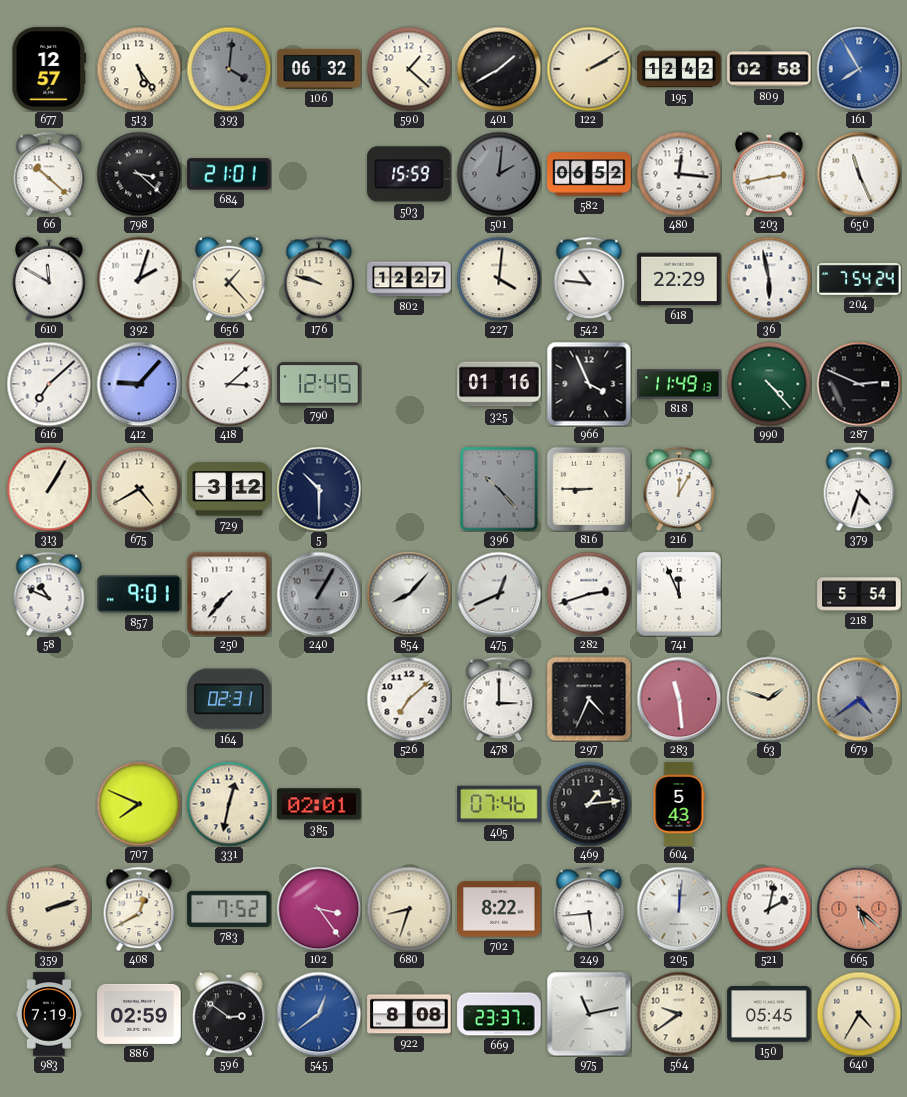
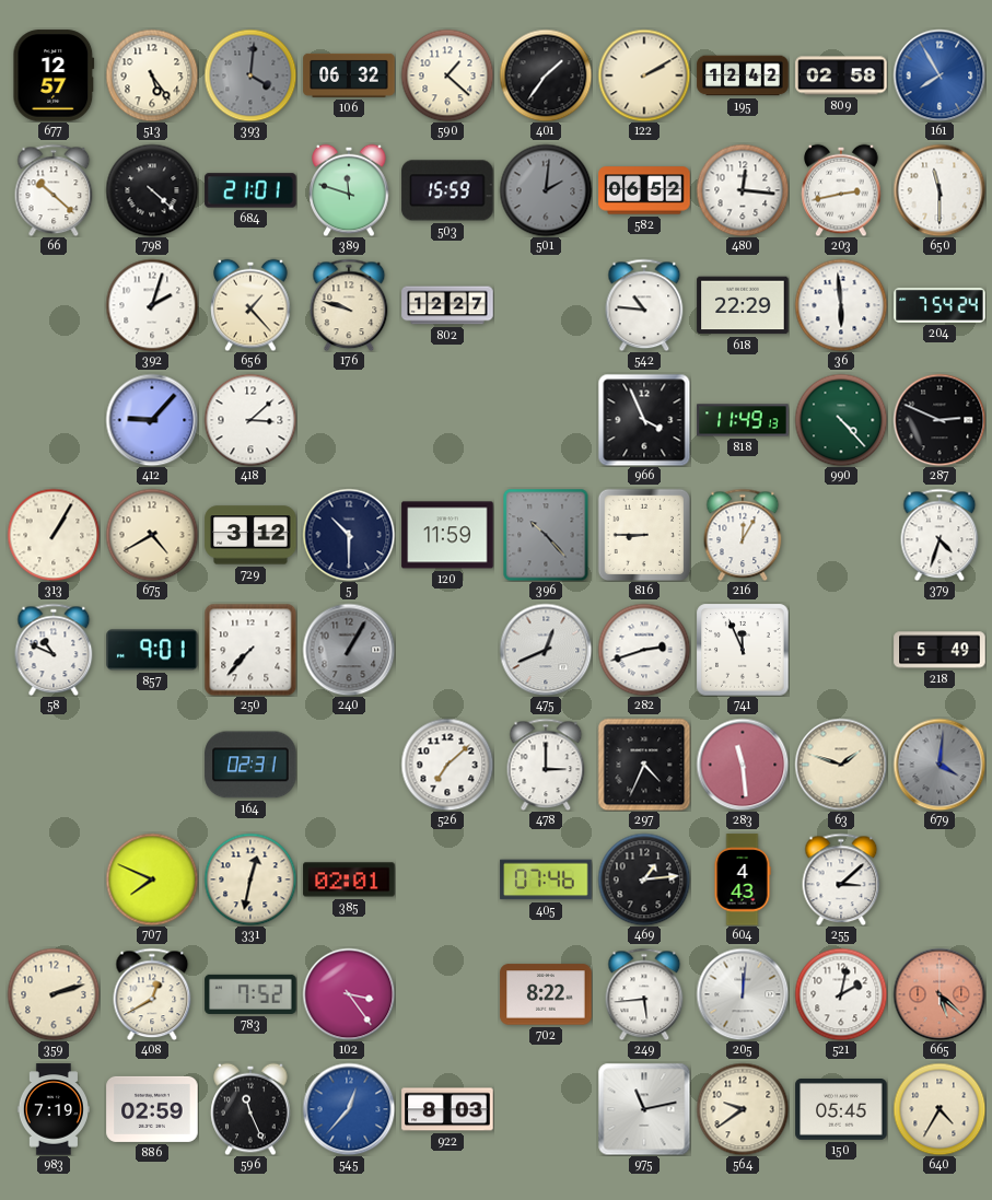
401: 1:40 -> 1:36 (546, 75)
798: 3:22 -> 4:22 (152, 190)
389: none -> 11:48 (349, 190)
650: 11:26 -> 11:30 (940, 190)
610: 11:50 -> none (49, 279)
227: 4:01 -> none (499, 279)
36: 5:58 -> 5:59 (841, 305)
616: 7:08 -> none (49, 384)
790: 12:45 -> none (319, 384)
325: 01:16 -> none (499, 384)
120: none -> 11:59 (447, 535)
854: 8:07 -> none (409, 594)
218: 5:54 -> 5:49 (940, 650)
679: 4:39 -> 4:01 (940, 765)
604: 5:43 -> 4:43 (743, 879)
255: none -> 3:08 (841, 879)
680: 8:33 -> none (409, 909)
596: 2:51 -> 11:26 (250, 1109)
545: 12:39 -> 12:37 (349, 1109)
922: 8:08 -> 8:03 (447, 1109)
669: 23:37 -> none (499, 1014)
